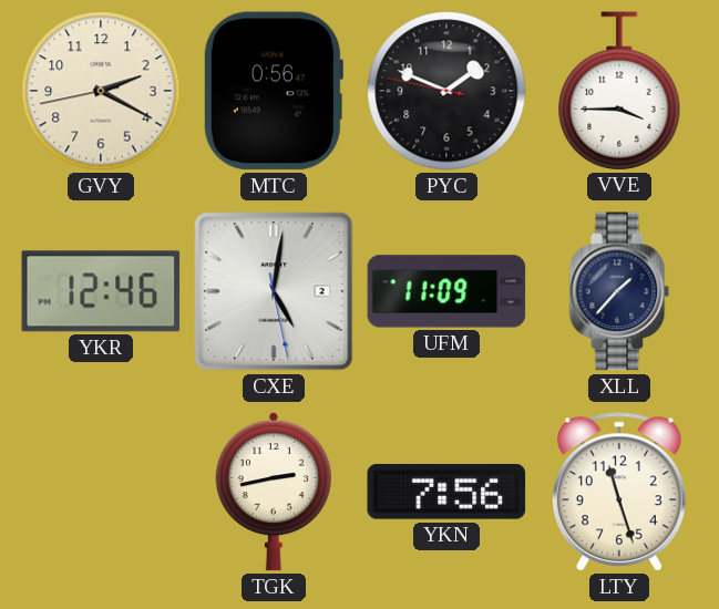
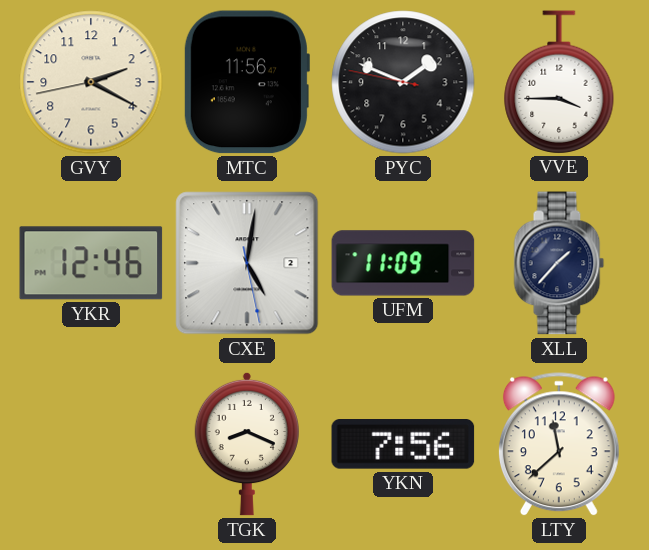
MTC: 0:56 -> 11:56 (246, 82)
TGK: 2:43 -> 8:19 (247, 444)
LTY: 11:27 -> 11:38 (559, 445)
